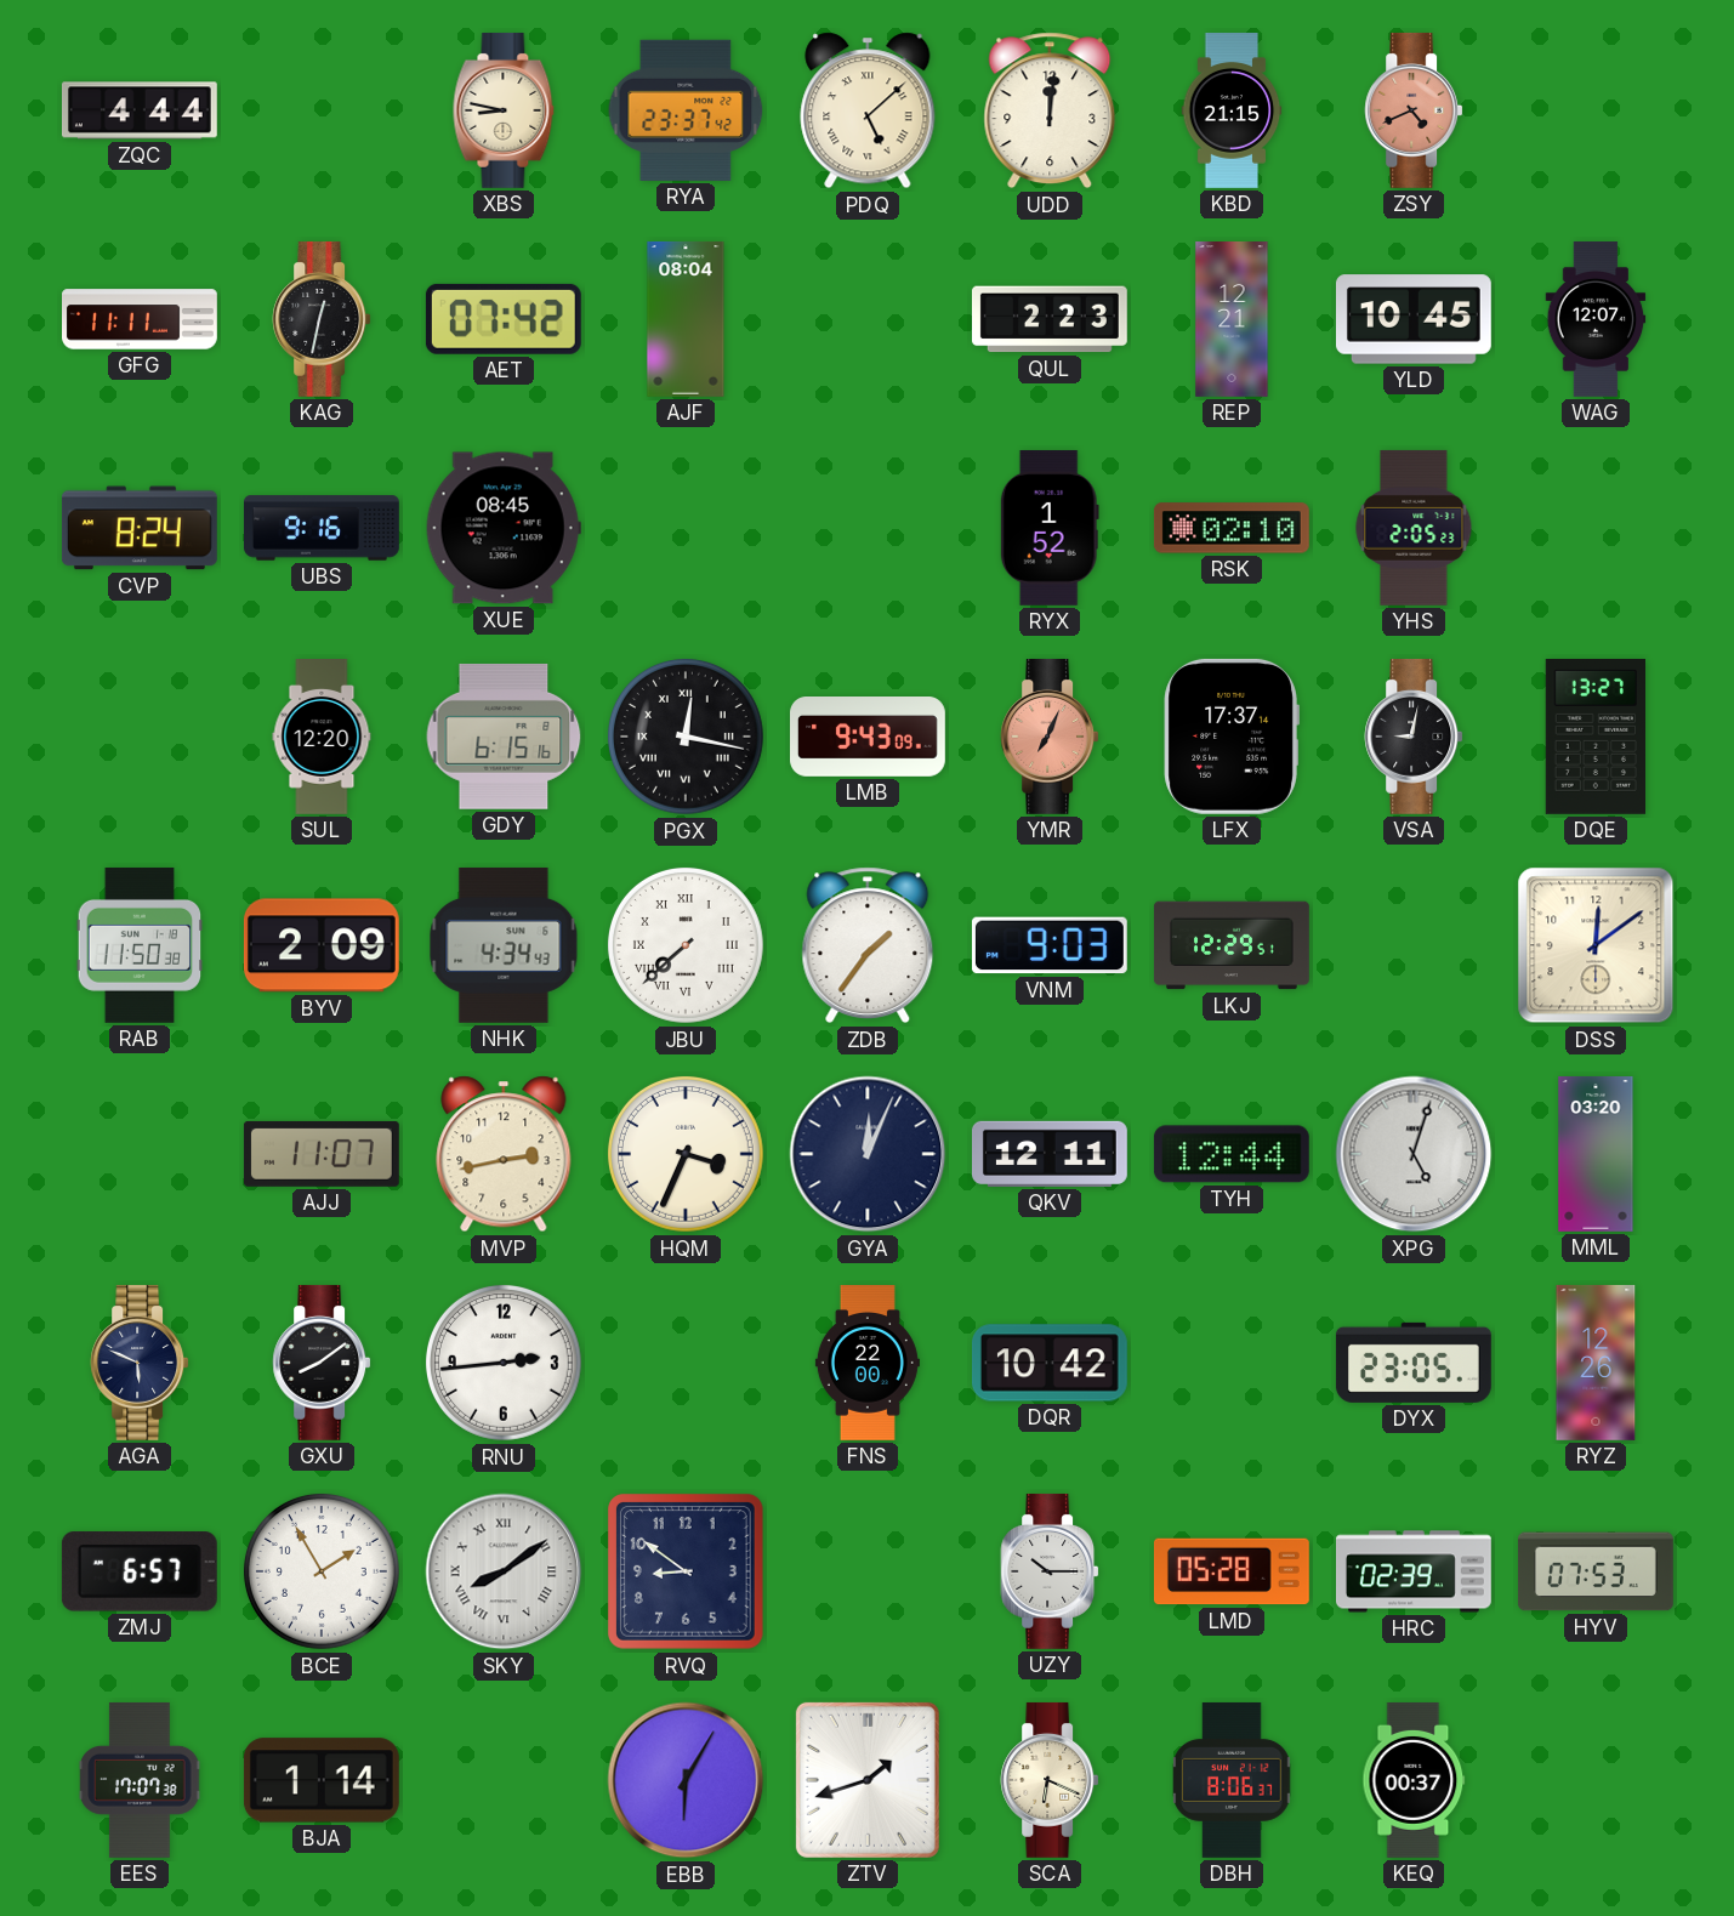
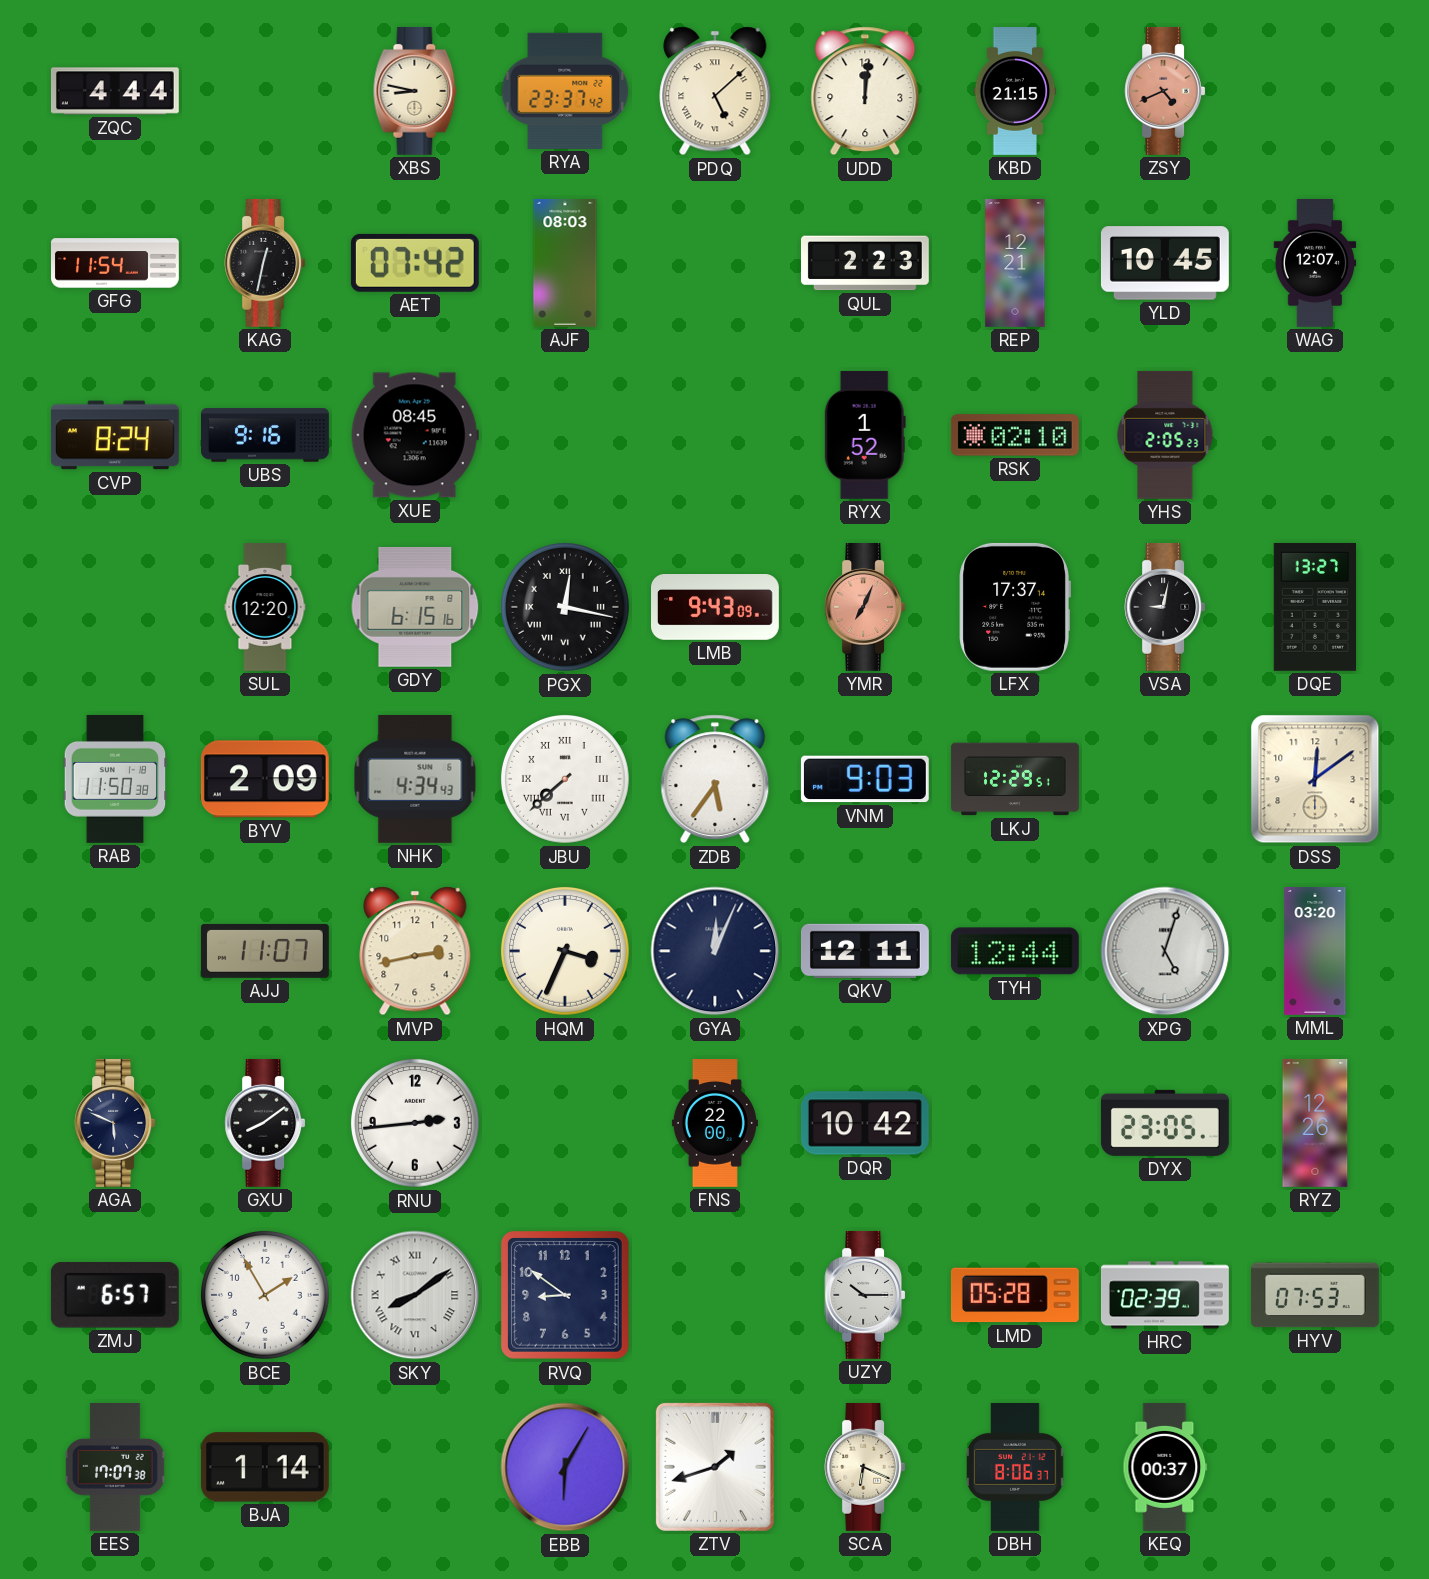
GFG: 11:11 -> 11:54 (116, 263)
AJF: 08:04 -> 08:03 (565, 263)
ZDB: 1:36 -> 5:36 (715, 779)
